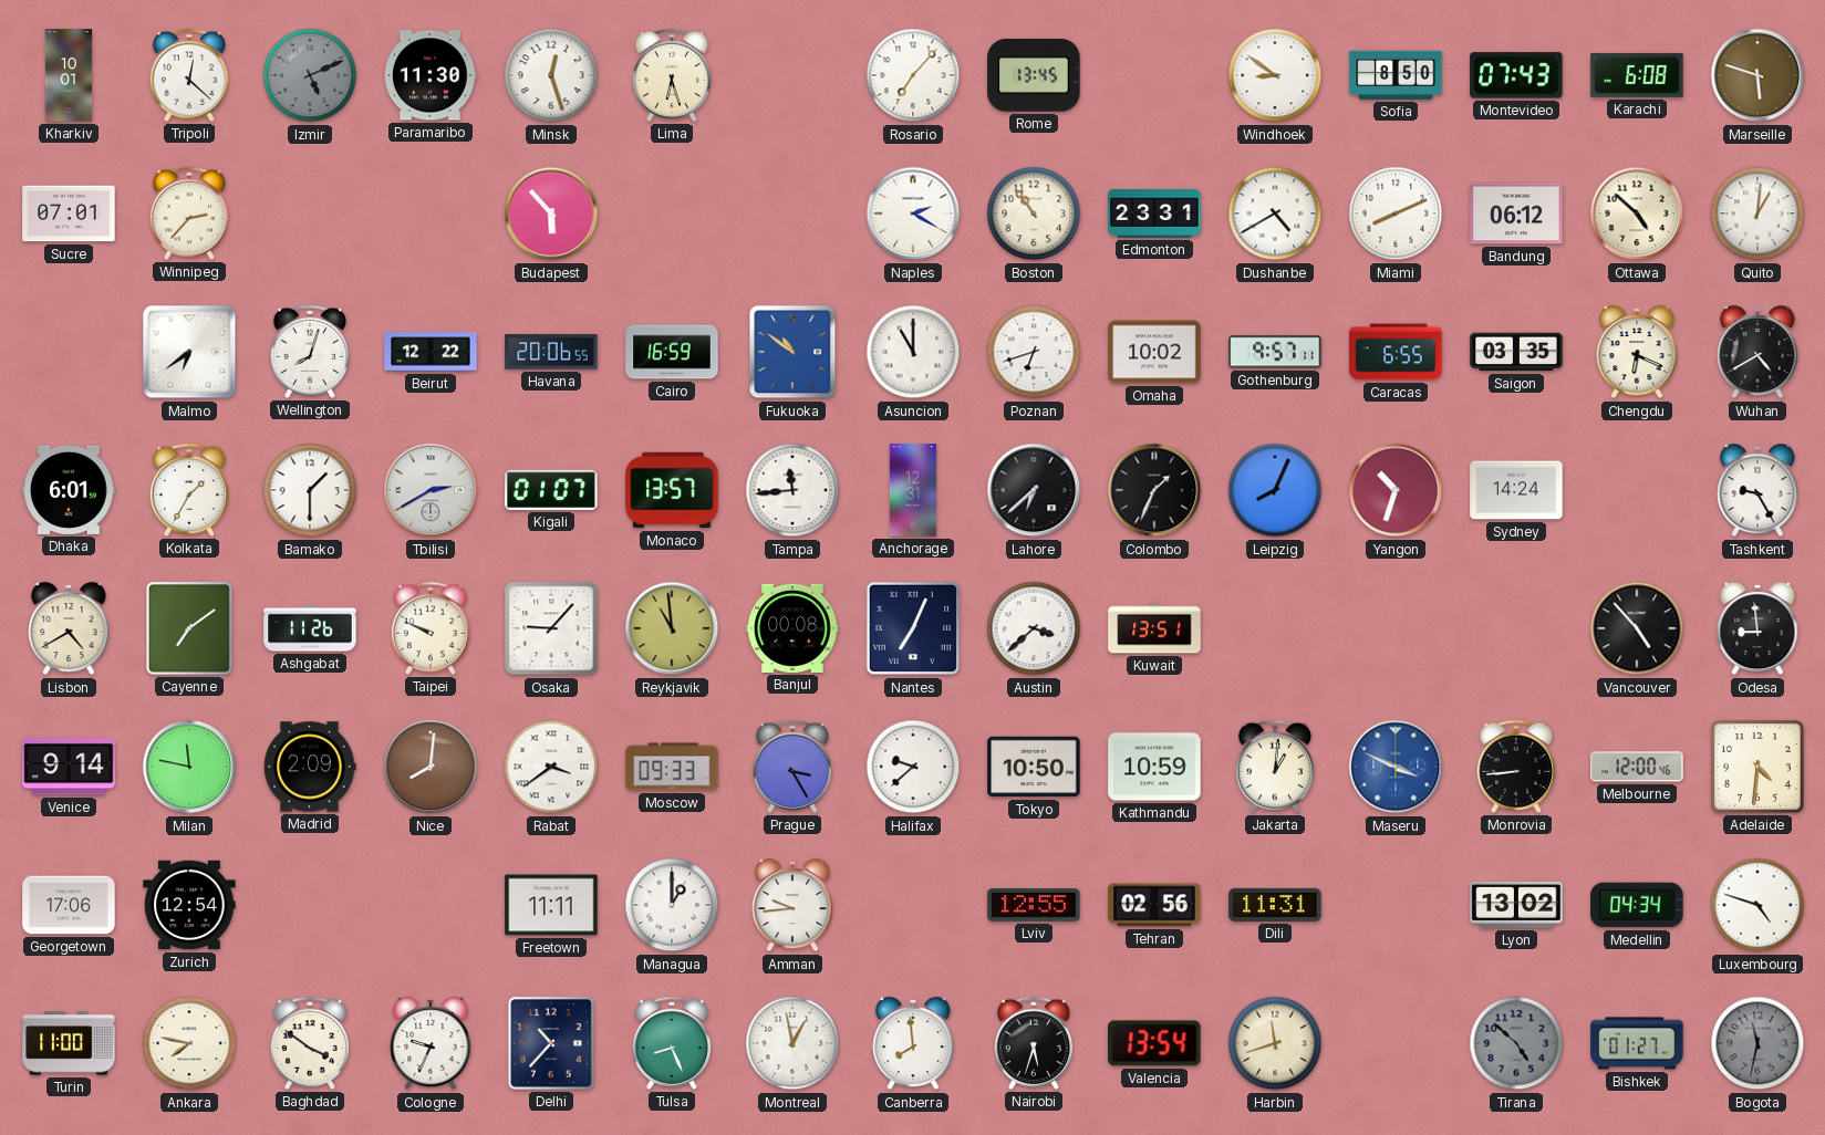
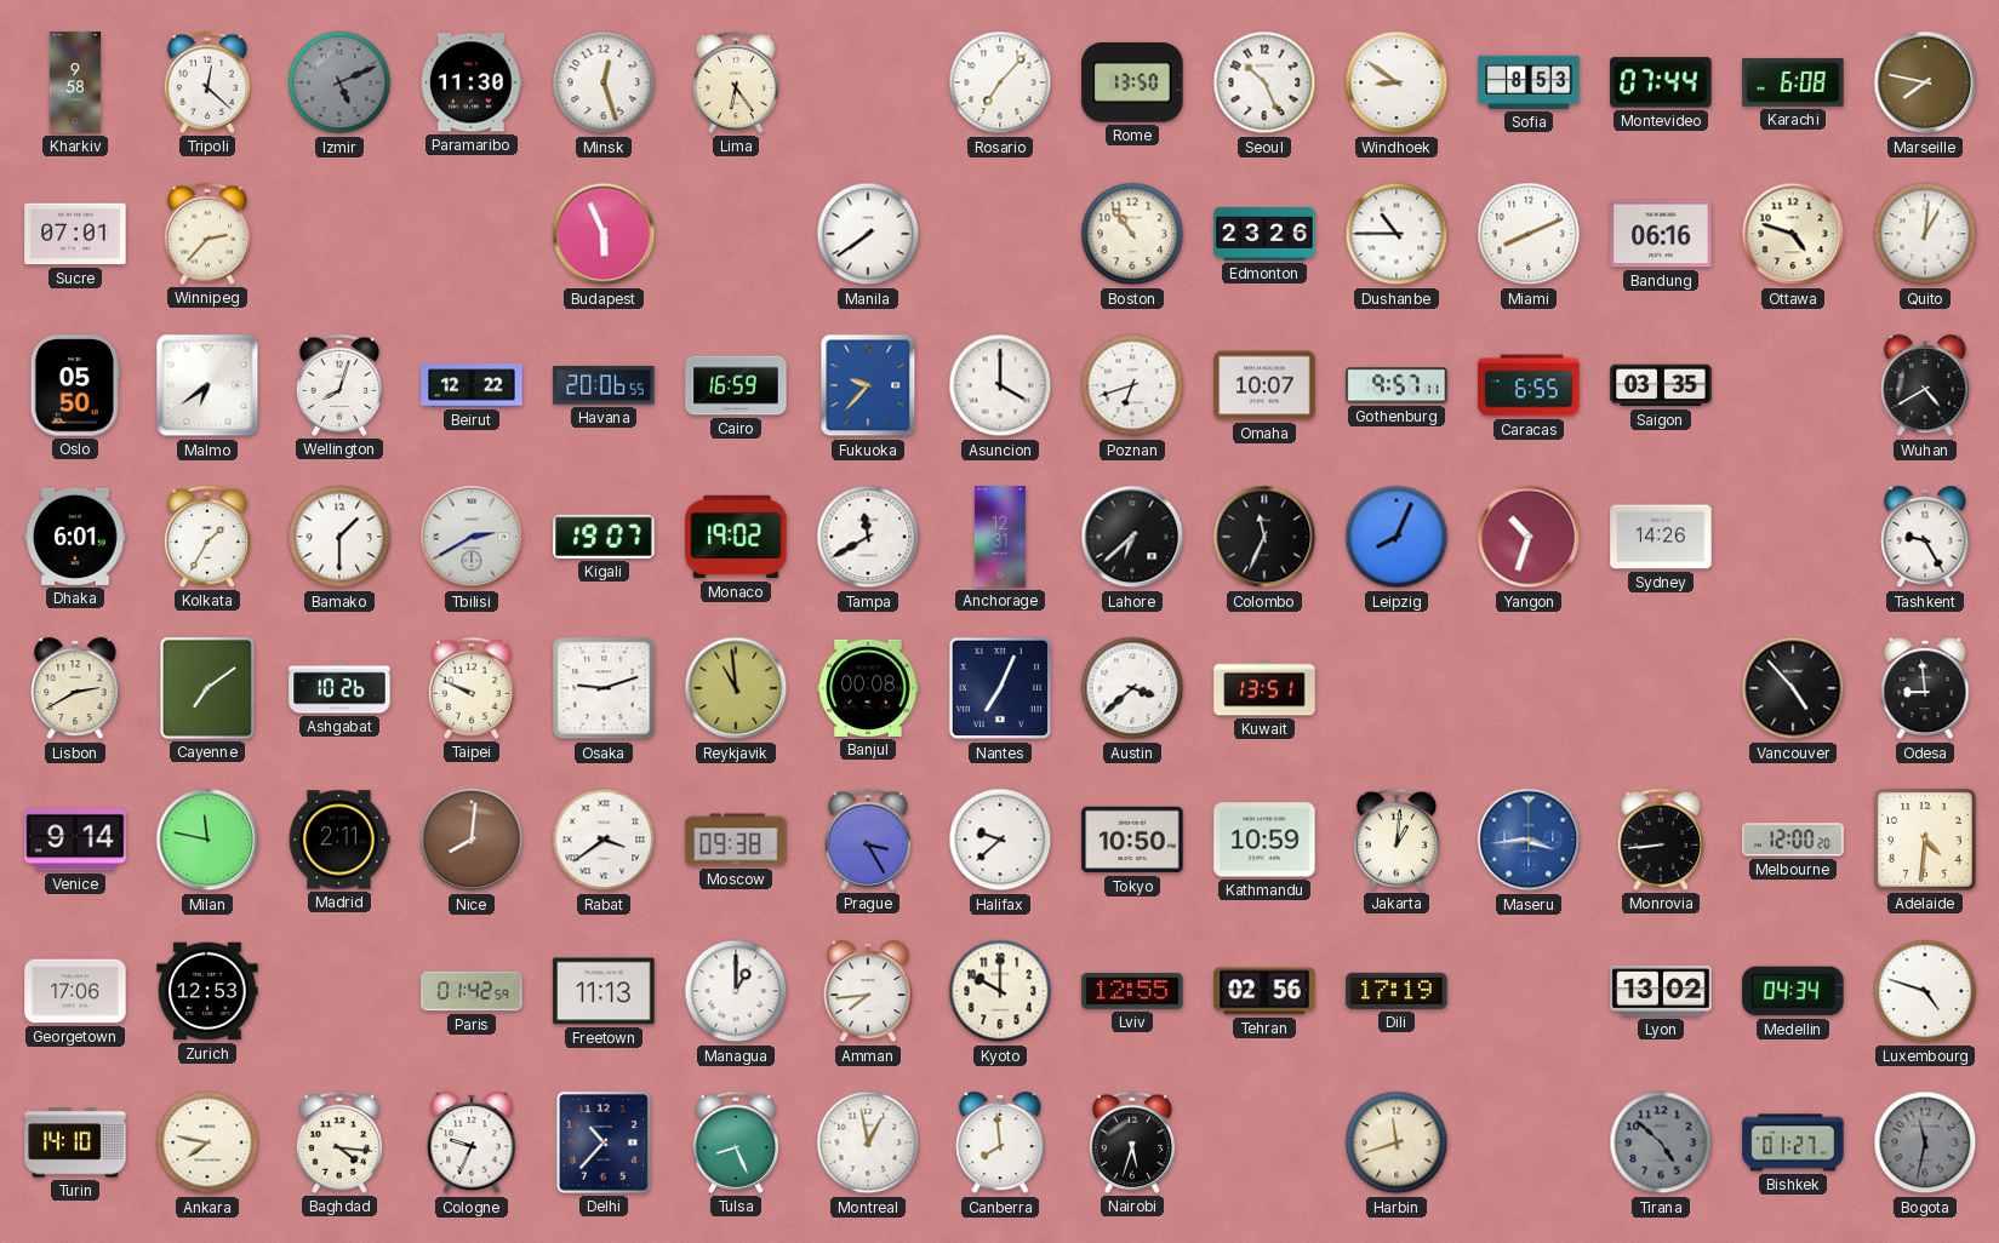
Kharkiv: 10:01 -> 9:58 (75, 82)
Lima: 6:27 -> 6:24 (736, 82)
Rome: 13:45 -> 13:50 (1132, 84)
Seoul: none -> 10:26 (1264, 82)
Sofia: 8:50 -> 8:53 (1529, 82)
Montevideo: 07:43 -> 07:44 (1661, 82)
Marseille: 5:48 -> 7:47 (1925, 82)
Budapest: 5:53 -> 5:56 (604, 234)
Manila: none -> 7:39 (868, 234)
Naples: 2:20 -> none (913, 214)
Edmonton: 23:31 -> 23:26 (1264, 234)
Dushanbe: 4:40 -> 10:45 (1397, 234)
Bandung: 06:12 -> 06:16 (1661, 234)
Ottawa: 4:52 -> 4:48 (1793, 234)
Oslo: none -> 05:50 (75, 385)
Fukuoka: 10:51 -> 9:37 (868, 385)
Asuncion: 11:00 -> 4:00 (1000, 385)
Omaha: 10:02 -> 10:07 (1264, 385)
Chengdu: 6:19 -> none (1637, 352)
Kigali: 01:07 -> 19:07 (604, 537)
Monaco: 13:57 -> 19:02 (736, 537)
Tampa: 11:44 -> 11:40 (868, 537)
Colombo: 1:34 -> 11:34 (1264, 537)
Sydney: 14:24 -> 14:26 (1661, 537)
Lisbon: 4:40 -> 2:40 (75, 688)
Ashgabat: 11:26 -> 10:26 (339, 688)
Osaka: 9:07 -> 9:12 (604, 688)
Madrid: 2:09 -> 2:11 (339, 840)
Moscow: 09:33 -> 09:38 (736, 840)
Maseru: 3:49 -> 3:44 (1529, 840)
Melbourne: 12:00:46 -> 12:00:20 (1793, 840)
Zurich: 12:54 -> 12:53 (207, 991)
Paris: none -> 01:42 (472, 991)
Freetown: 11:11 -> 11:13 (604, 991)
Amman: 9:44 -> 7:44 (868, 991)
Kyoto: none -> 10:00 (1000, 991)
Dili: 11:31 -> 17:19 (1397, 991)
Turin: 11:00 -> 14:10 (75, 1142)
Baghdad: 3:51 -> 4:16 (339, 1142)
Valencia: 13:54 -> none (1154, 1043)
